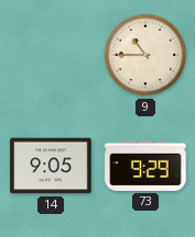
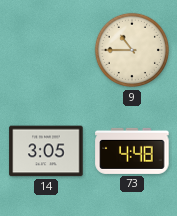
14: 9:05 -> 3:05 (46, 151)
73: 9:29 -> 4:48 (132, 151)
